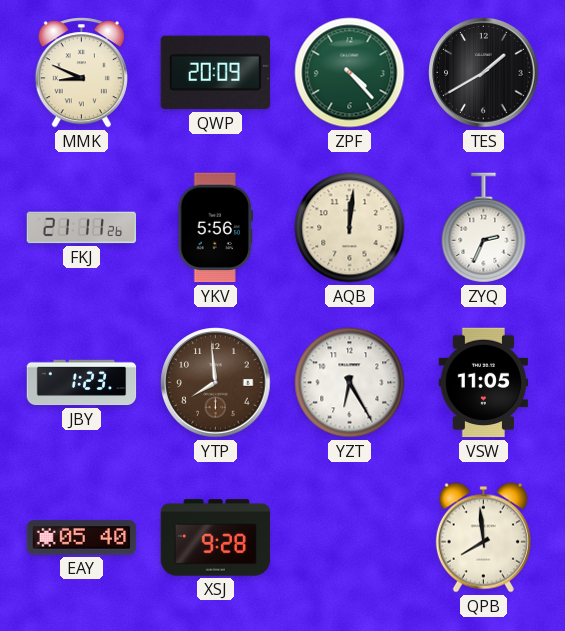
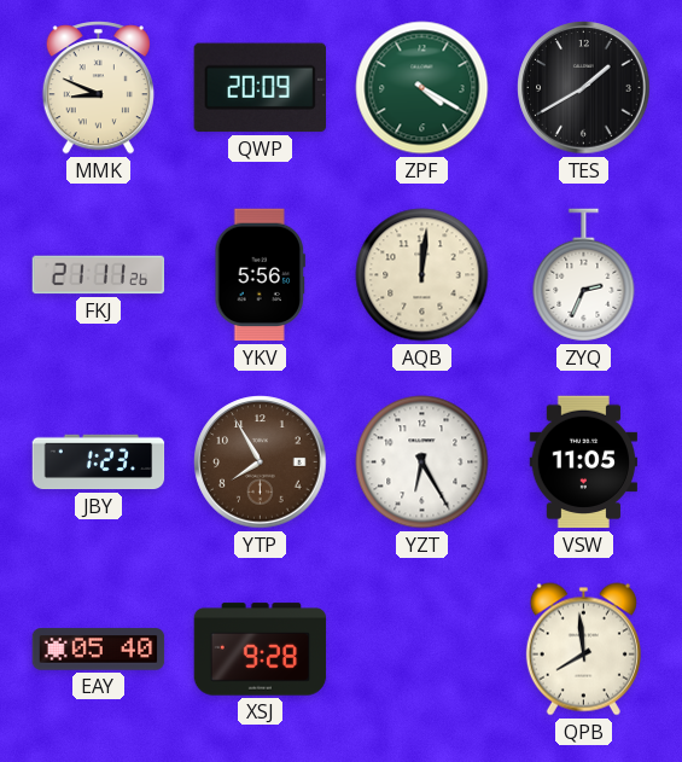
ZPF: 4:23 -> 4:20 (422, 88)
YTP: 7:59 -> 7:55 (261, 463)
